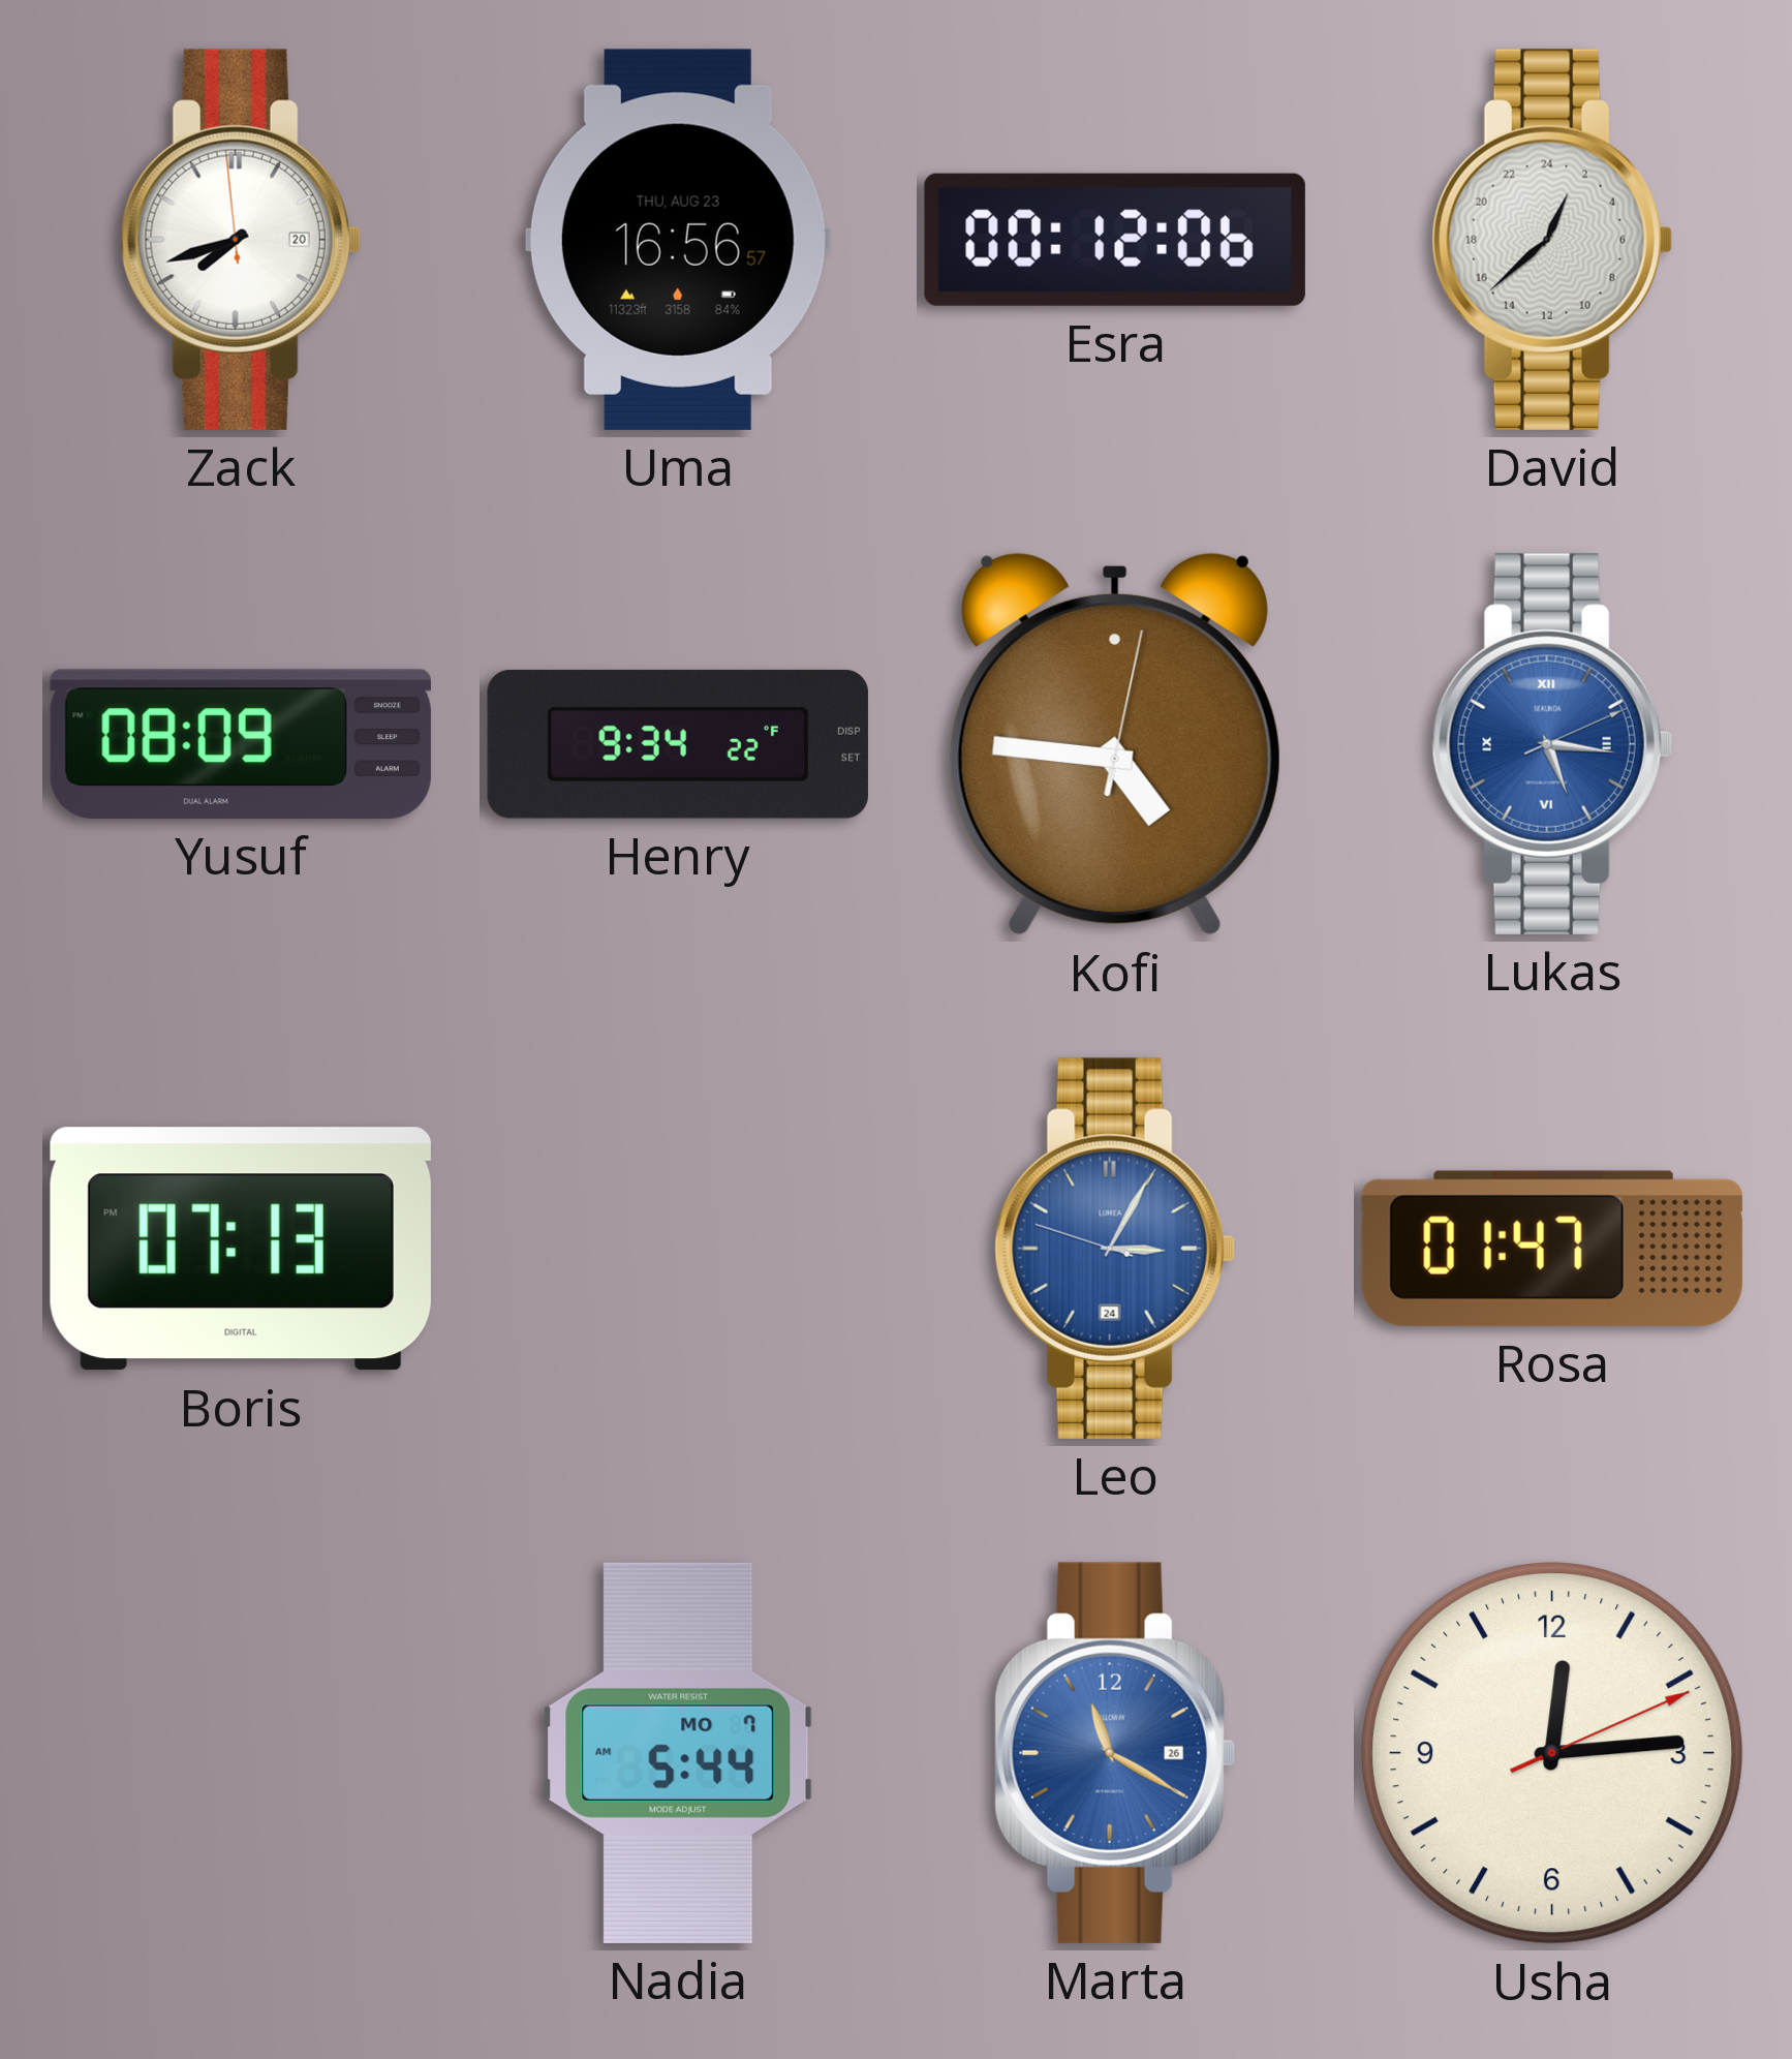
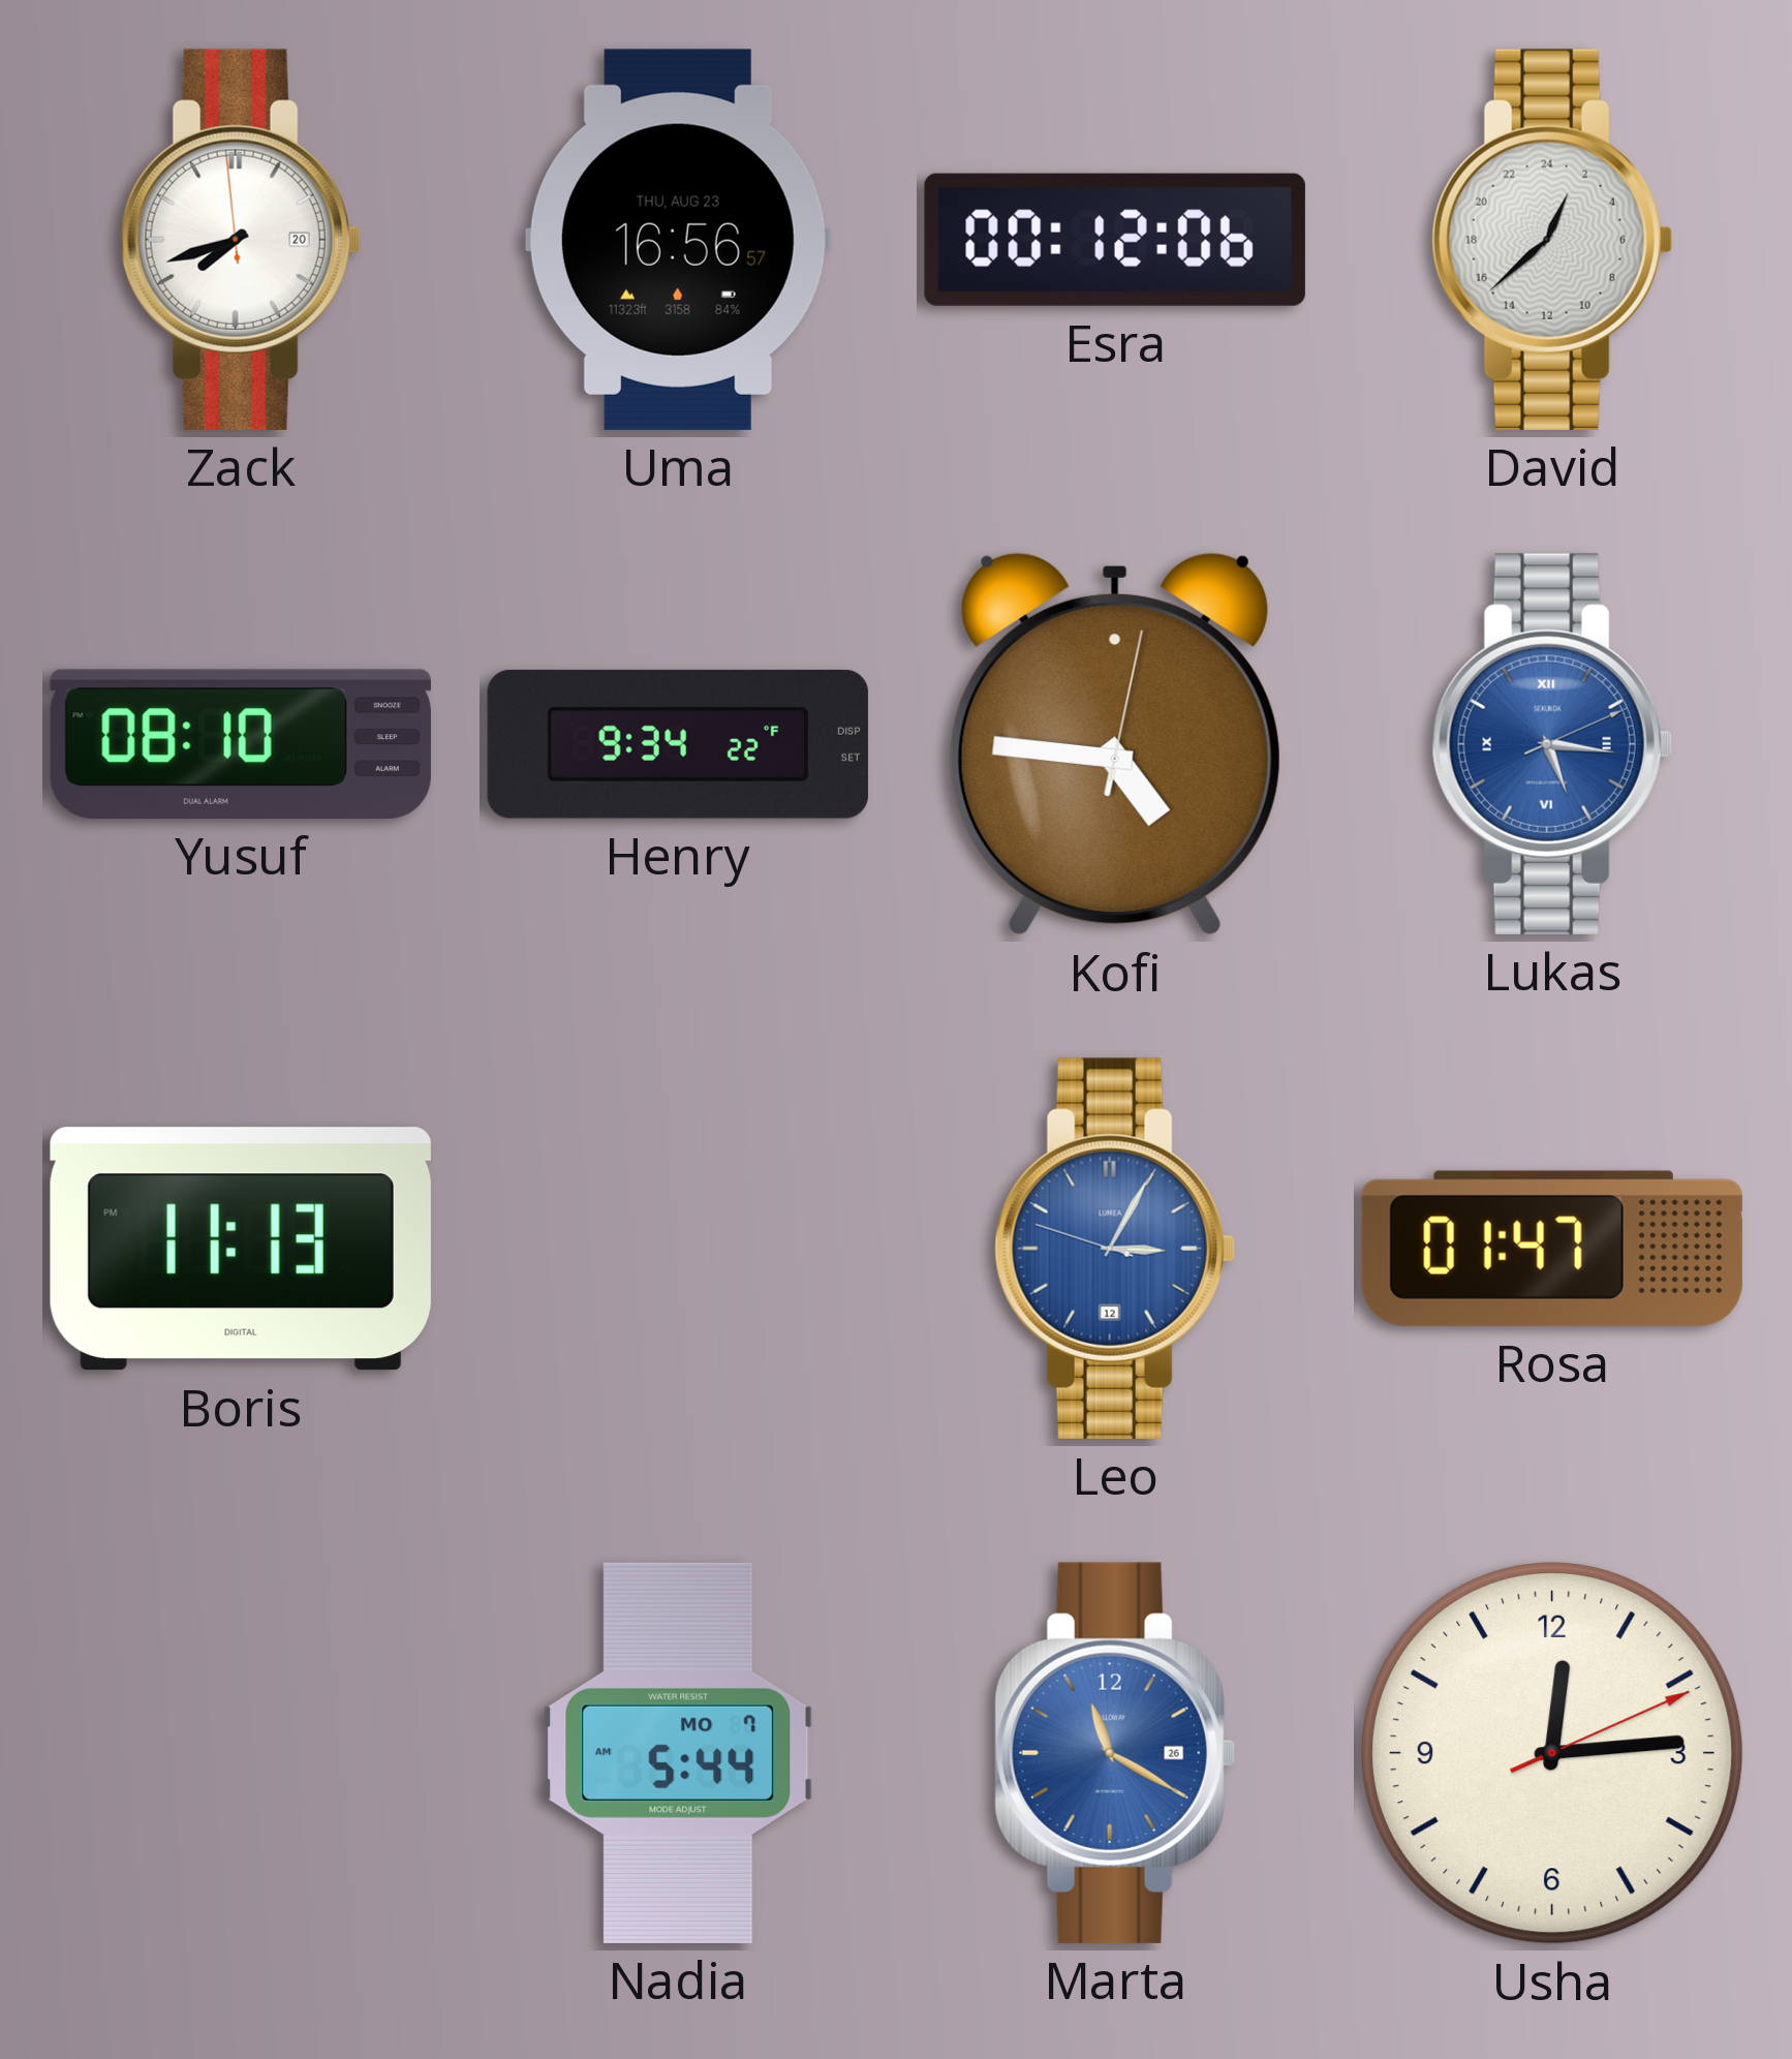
Yusuf: 08:09 -> 08:10 (241, 744)
Boris: 07:13 -> 11:13 (241, 1249)
Leo date: 24 -> 12 (1115, 1249)
